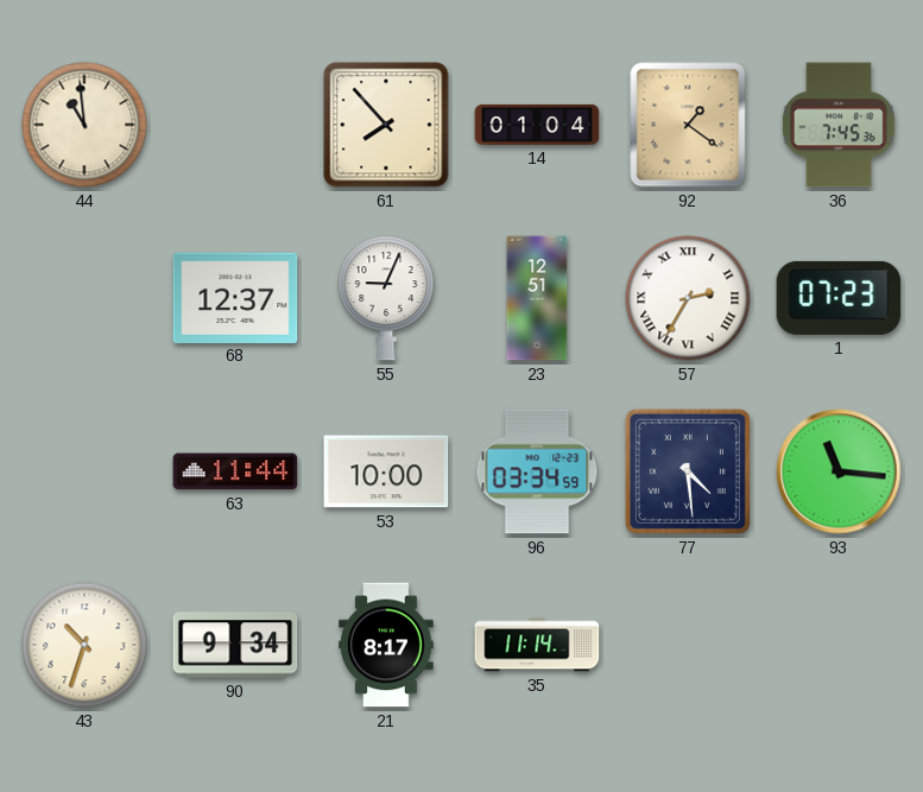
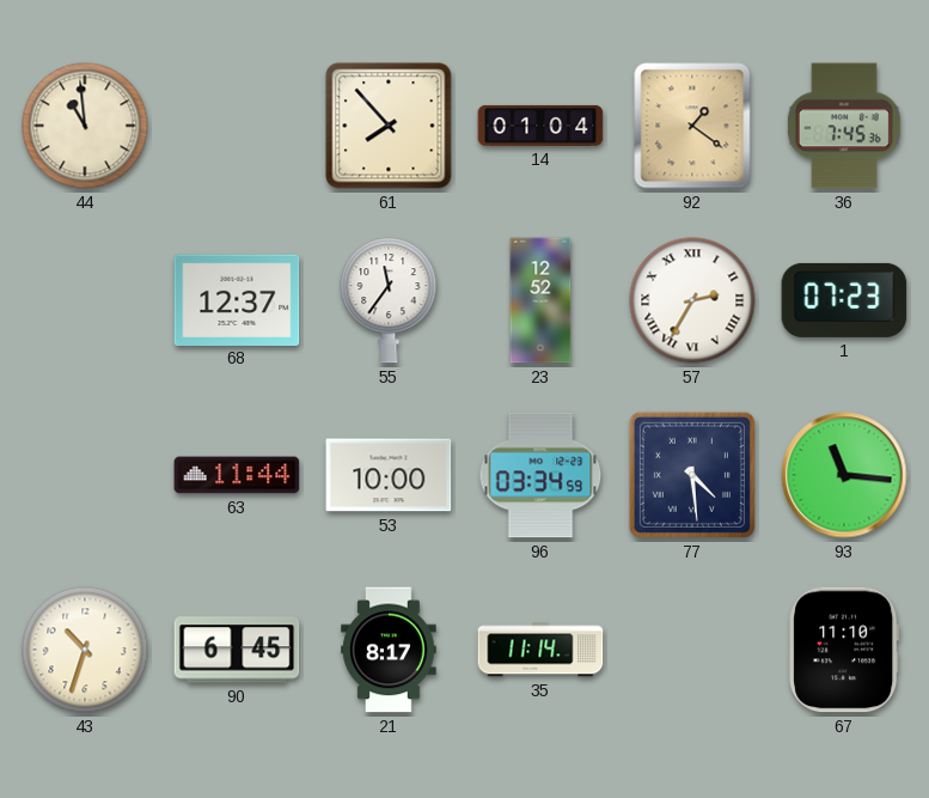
55: 9:04 -> 11:36 (389, 300)
23: 12:51 -> 12:52 (540, 300)
90: 9:34 -> 6:45 (237, 650)
67: none -> 11:10 (844, 650)
